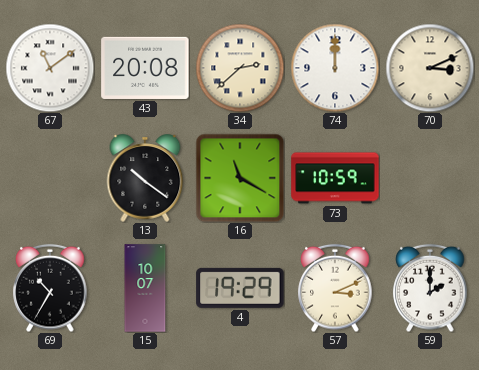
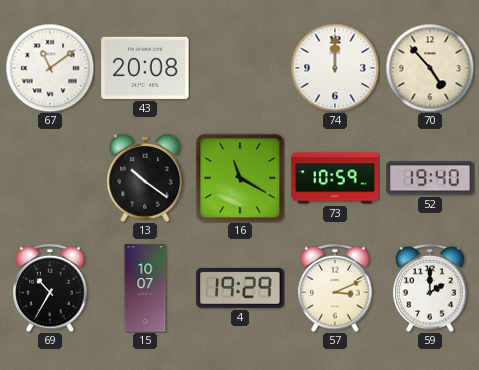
34: 2:38 -> none (240, 68)
70: 3:11 -> 4:53 (430, 68)
52: none -> 19:40 (430, 178)
